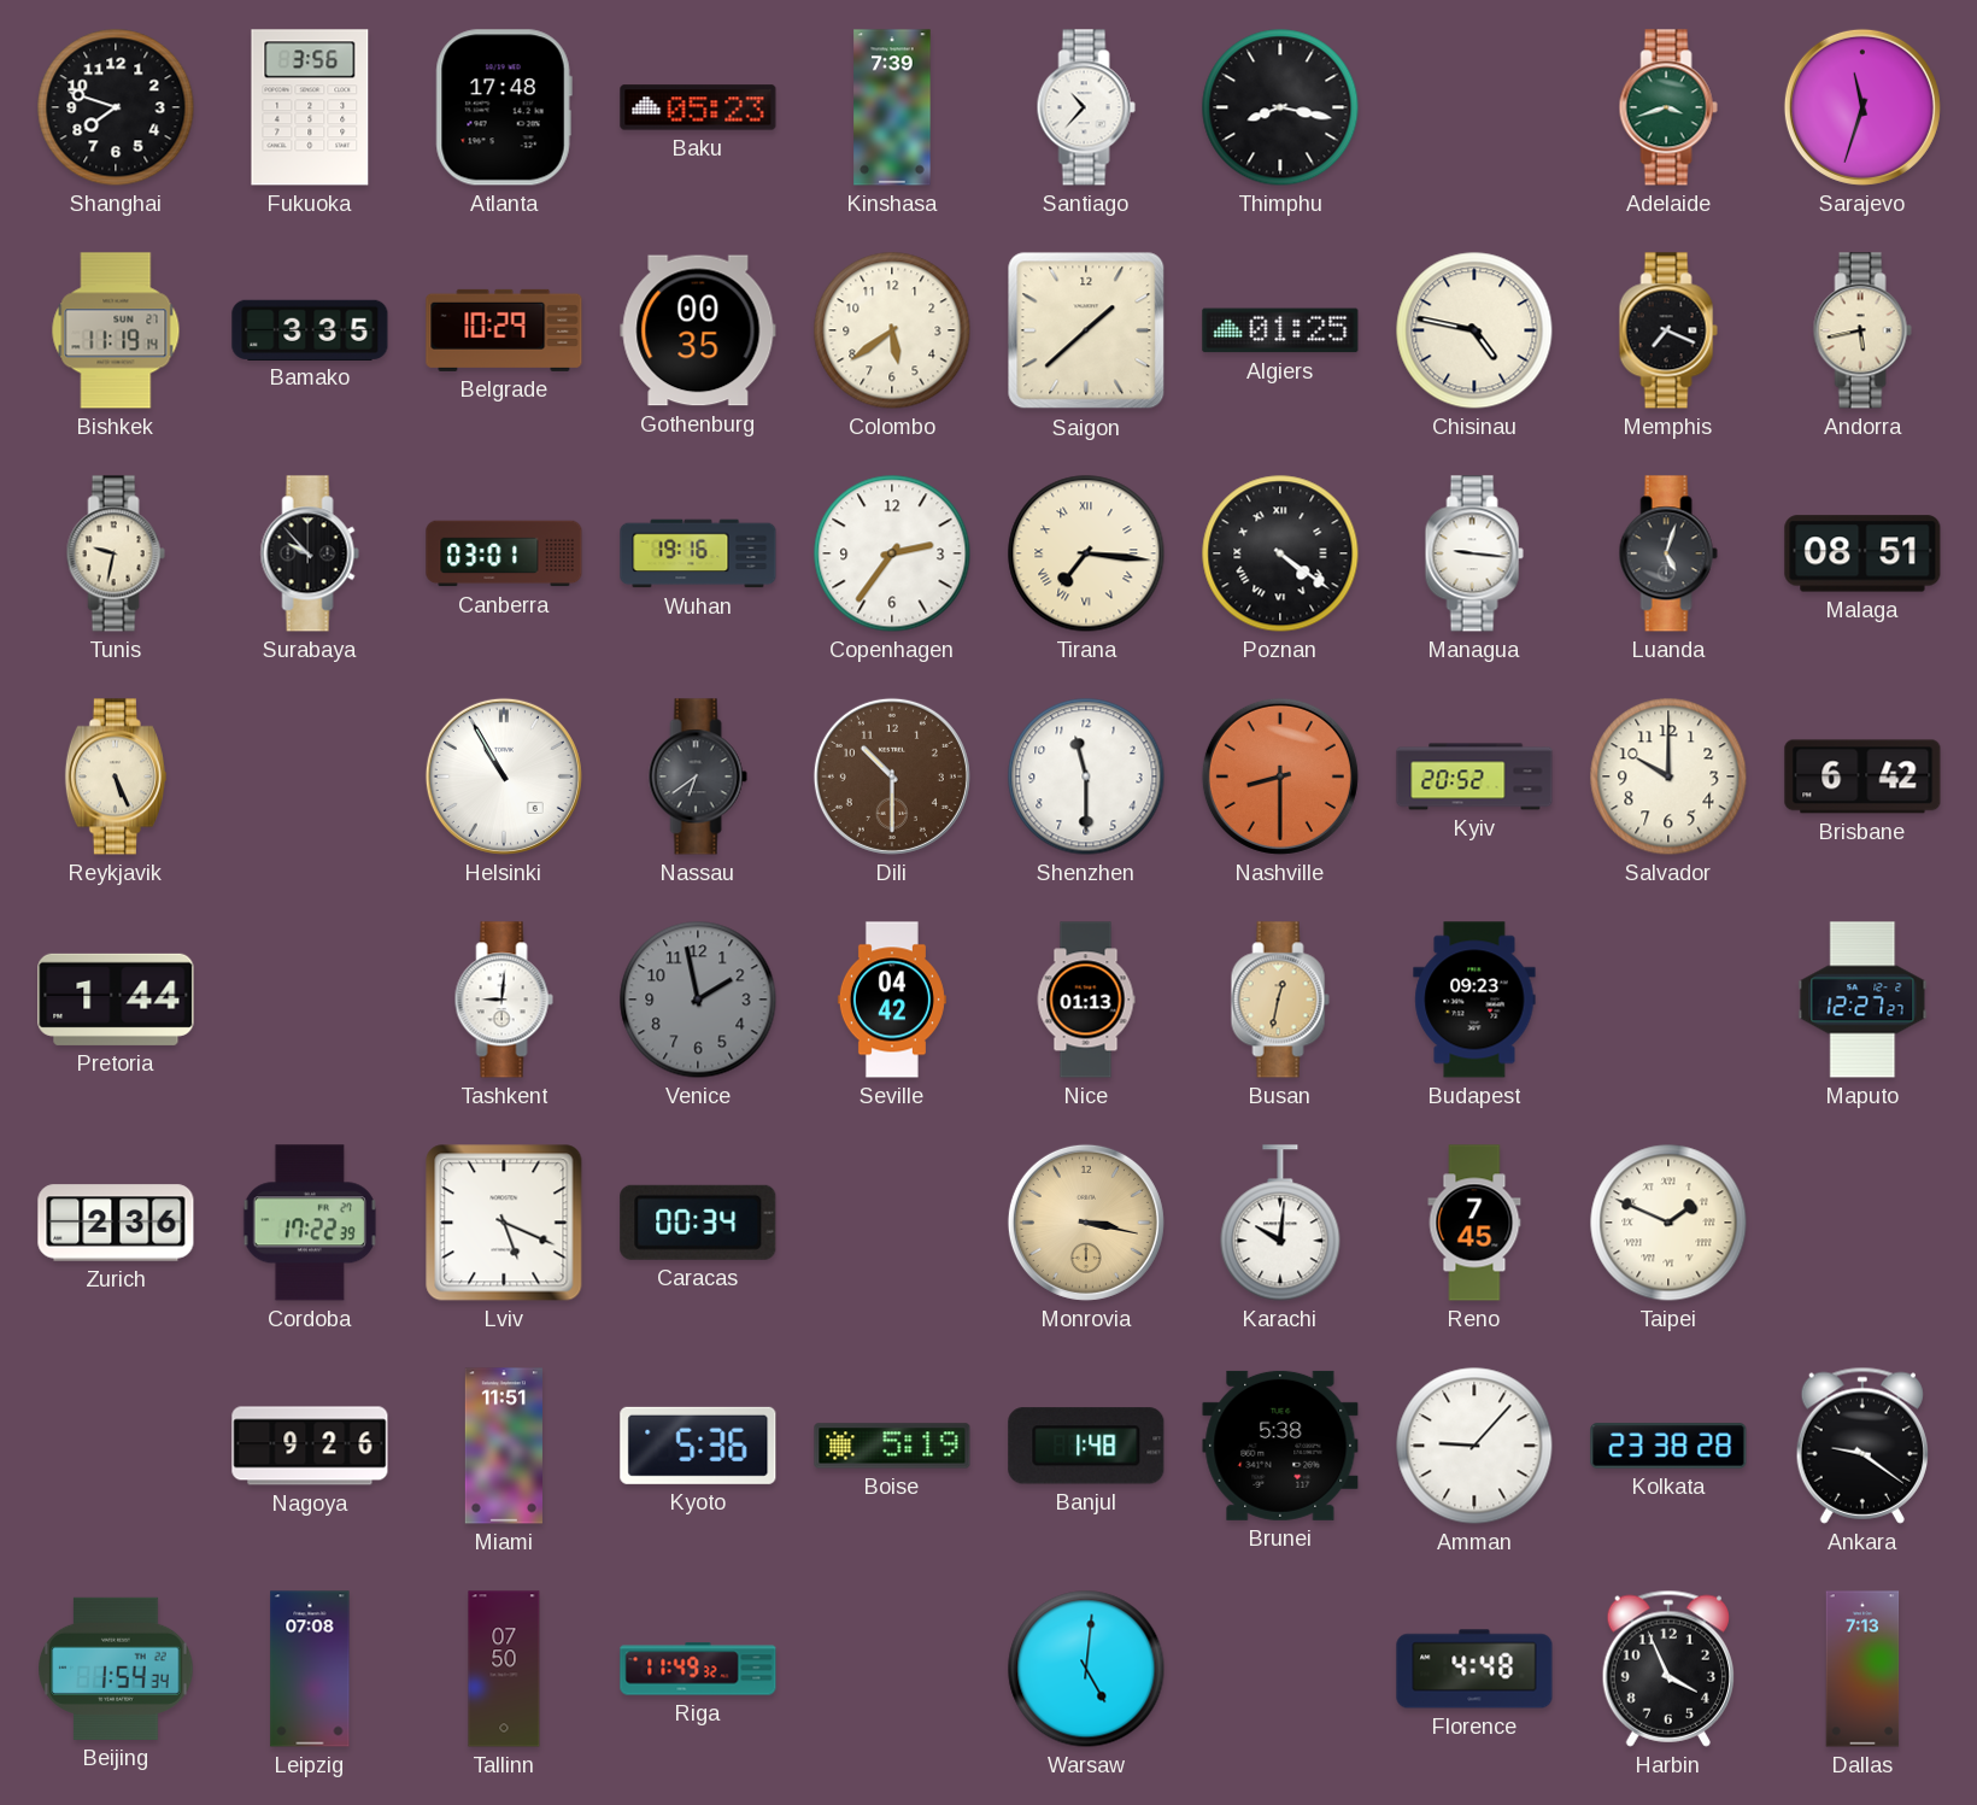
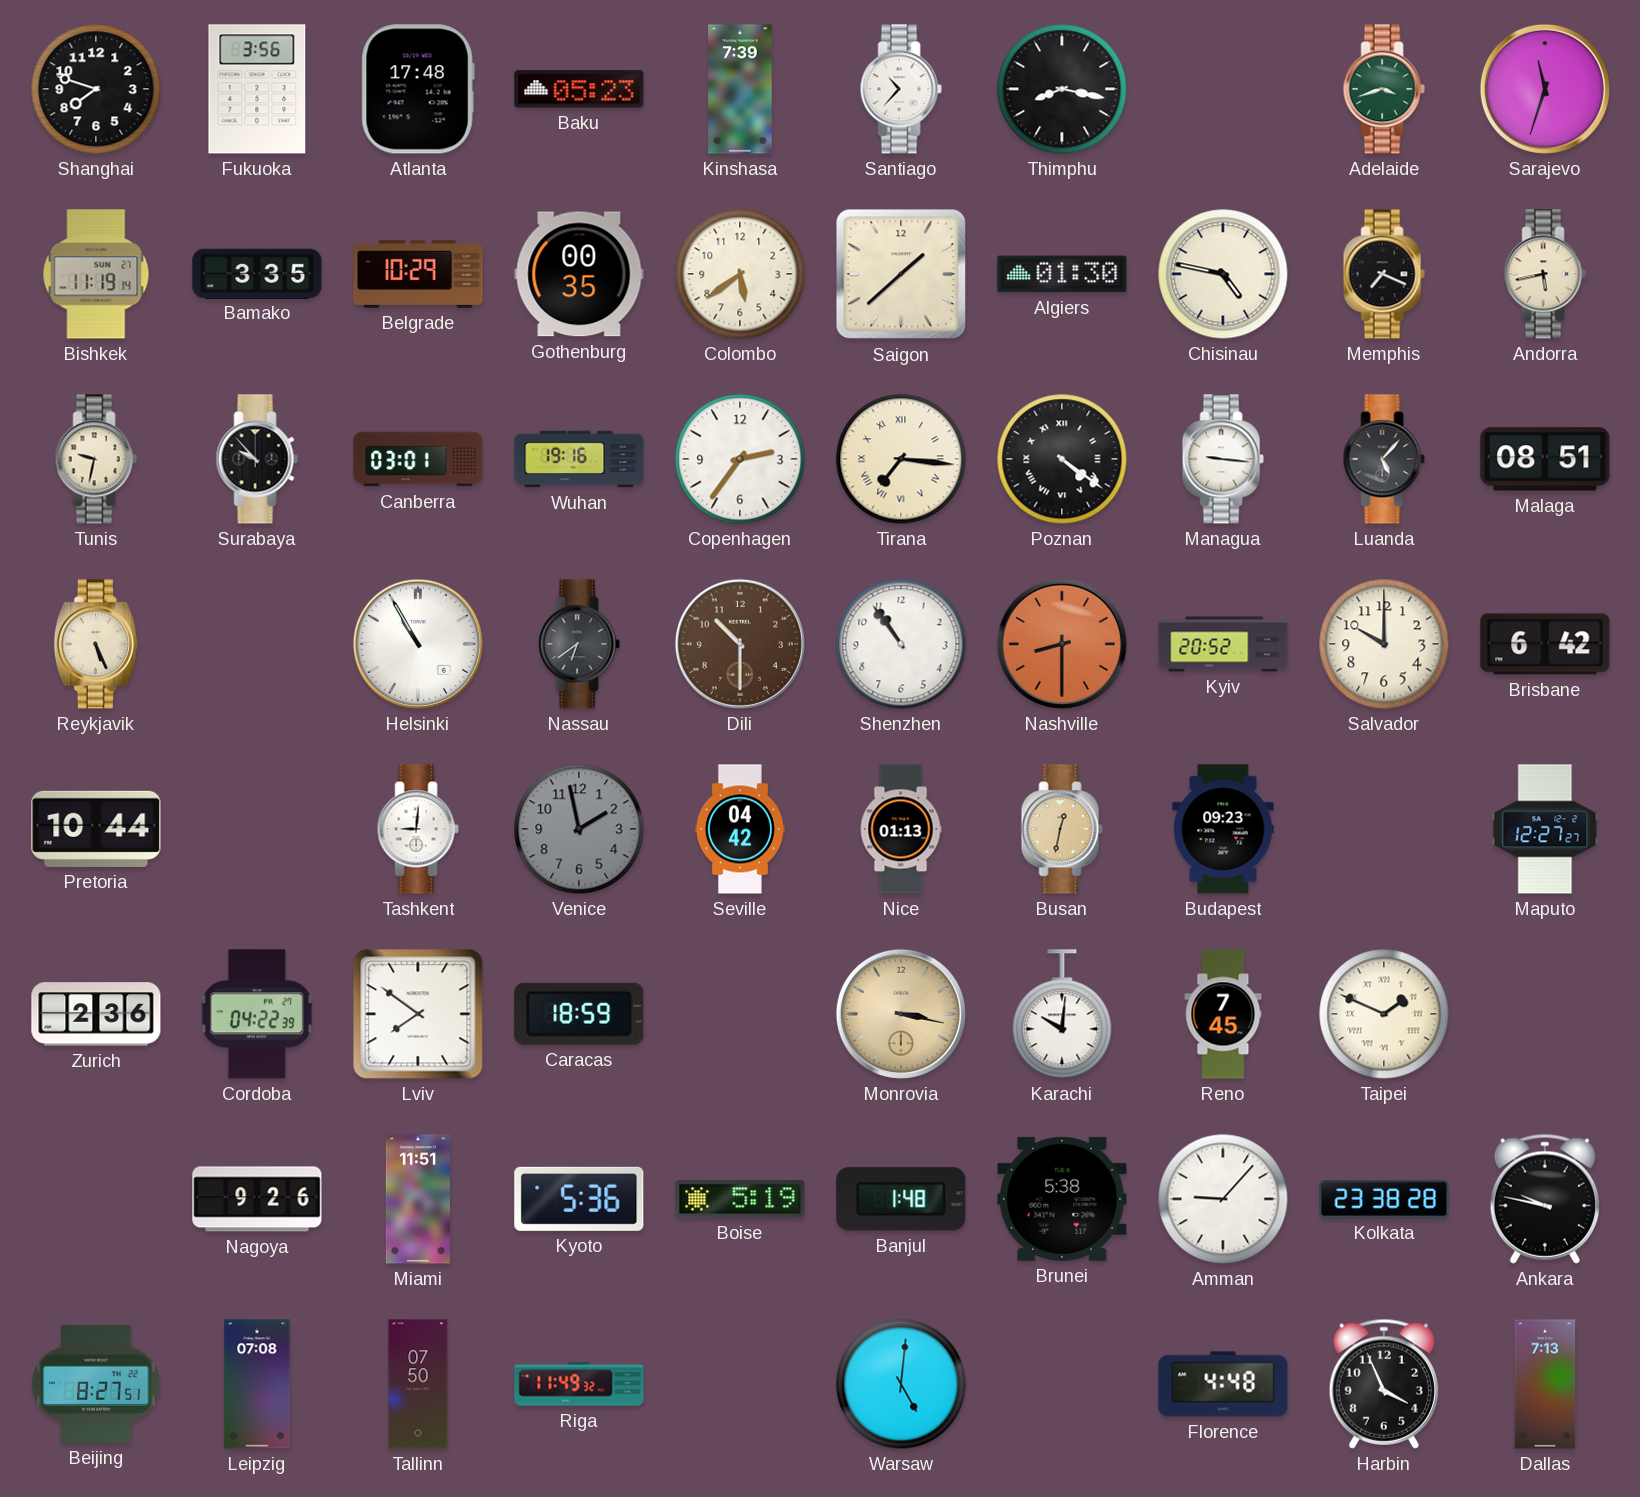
Algiers: 01:25 -> 01:30 (1062, 274)
Luanda: 5:03 -> 5:07 (1384, 459)
Shenzhen: 11:30 -> 10:54 (901, 644)
Pretoria: 1:44 -> 10:44 (96, 829)
Cordoba: 17:22 -> 04:22 (257, 1014)
Lviv: 5:19 -> 7:51 (418, 1014)
Caracas: 00:34 -> 18:59 (579, 1014)
Ankara: 9:21 -> 9:47 (1544, 1199)
Beijing: 1:54 -> 8:27 (96, 1384)
